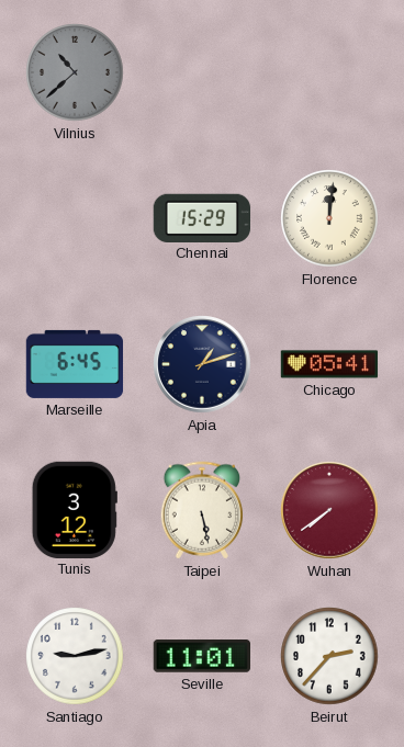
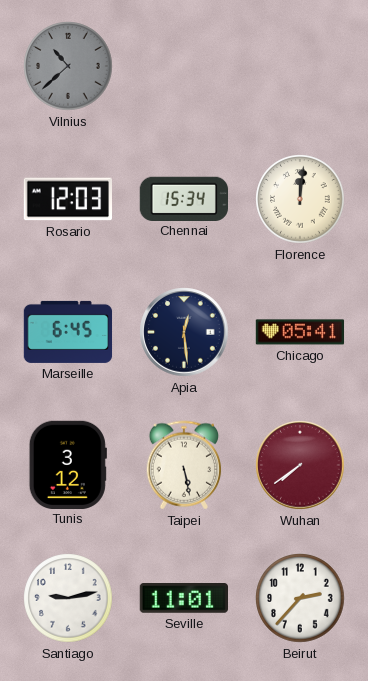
Rosario: none -> 12:03 (67, 199)
Chennai: 15:29 -> 15:34 (183, 198)
Apia: 1:12 -> 12:29 (184, 332)
